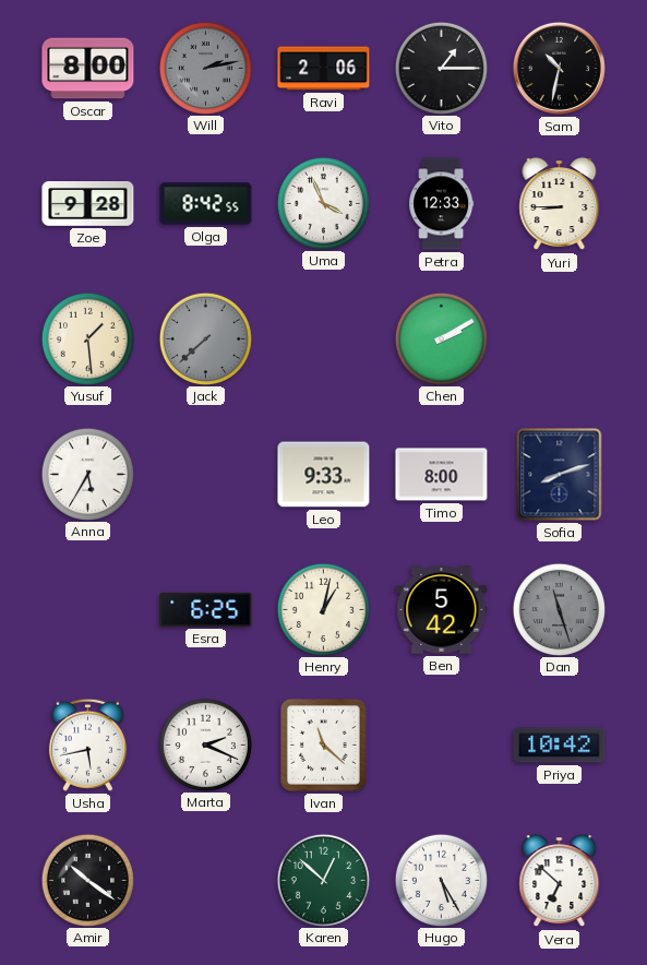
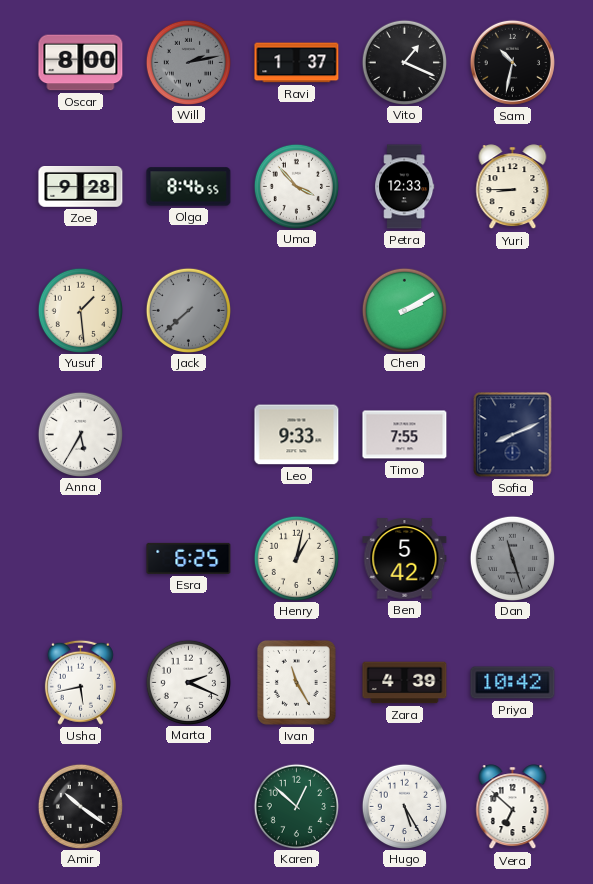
Ravi: 2:06 -> 1:37 (297, 63)
Vito: 1:15 -> 1:19 (404, 62)
Olga: 8:42 -> 8:46 (189, 187)
Uma: 3:56 -> 3:53 (296, 186)
Timo: 8:00 -> 7:55 (405, 435)
Sofia: 8:12 -> 8:11 (513, 435)
Ivan: 11:22 -> 11:25 (296, 682)
Zara: none -> 4:39 (405, 683)
